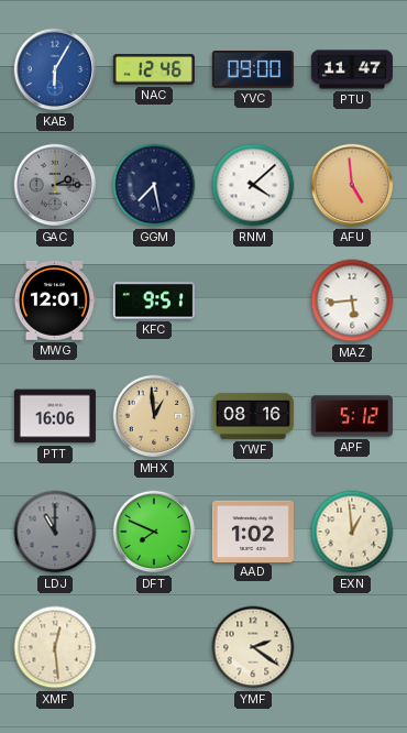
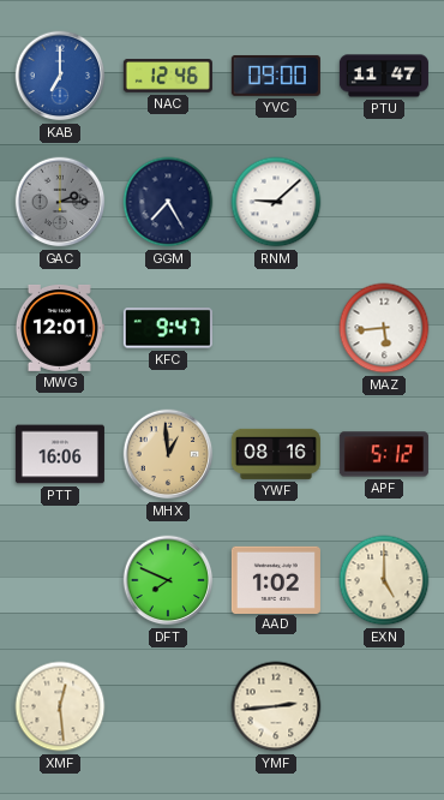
KAB: 6:05 -> 7:00 (60, 76)
GGM: 7:28 -> 7:25 (168, 202)
RNM: 4:08 -> 9:08 (276, 202)
AFU: 4:59 -> none (352, 185)
KFC: 9:51 -> 9:47 (168, 328)
LDJ: 11:00 -> none (55, 532)
EXN: 12:59 -> 5:00 (384, 580)
YMF: 2:21 -> 2:44 (276, 706)
